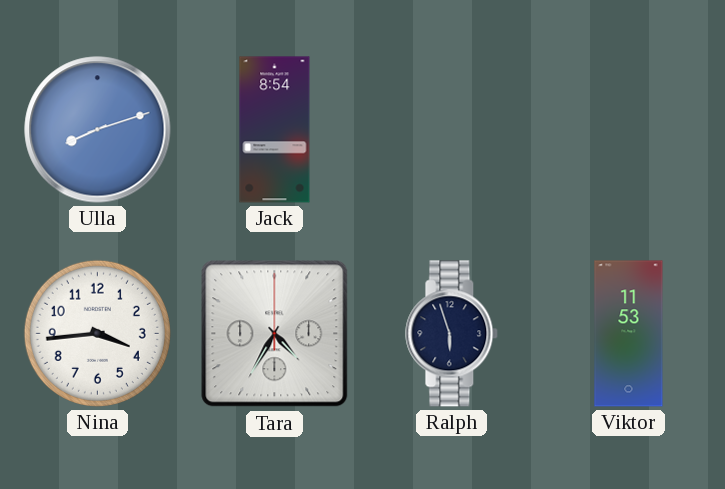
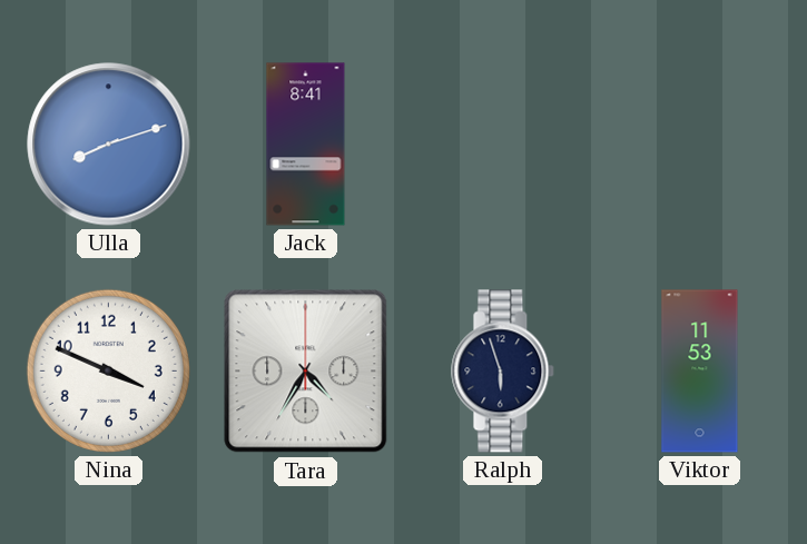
Jack: 8:54 -> 8:41 (306, 145)
Nina: 3:44 -> 3:49 (108, 370)
